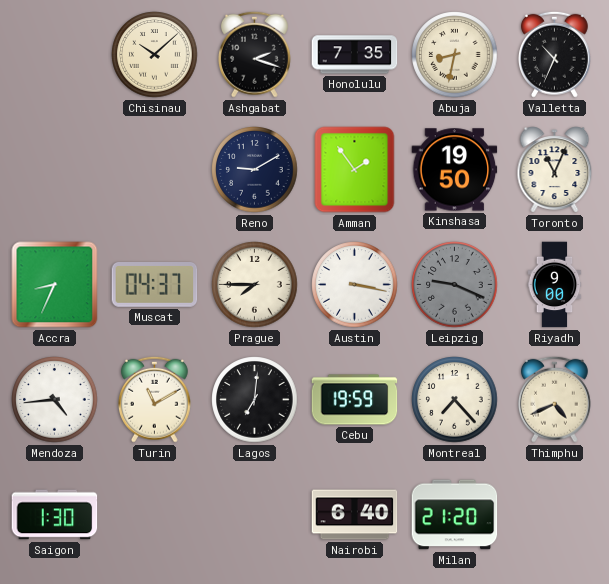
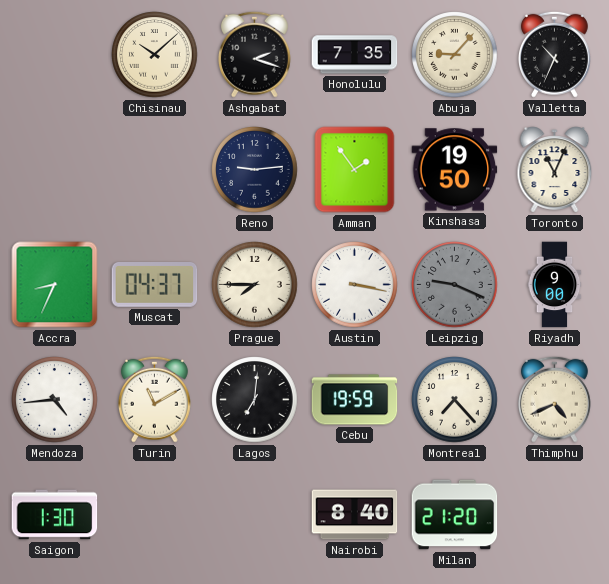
Abuja: 8:32 -> 9:07 (455, 55)
Reno: 9:10 -> 9:14 (255, 170)
Nairobi: 6:40 -> 8:40 (355, 515)
